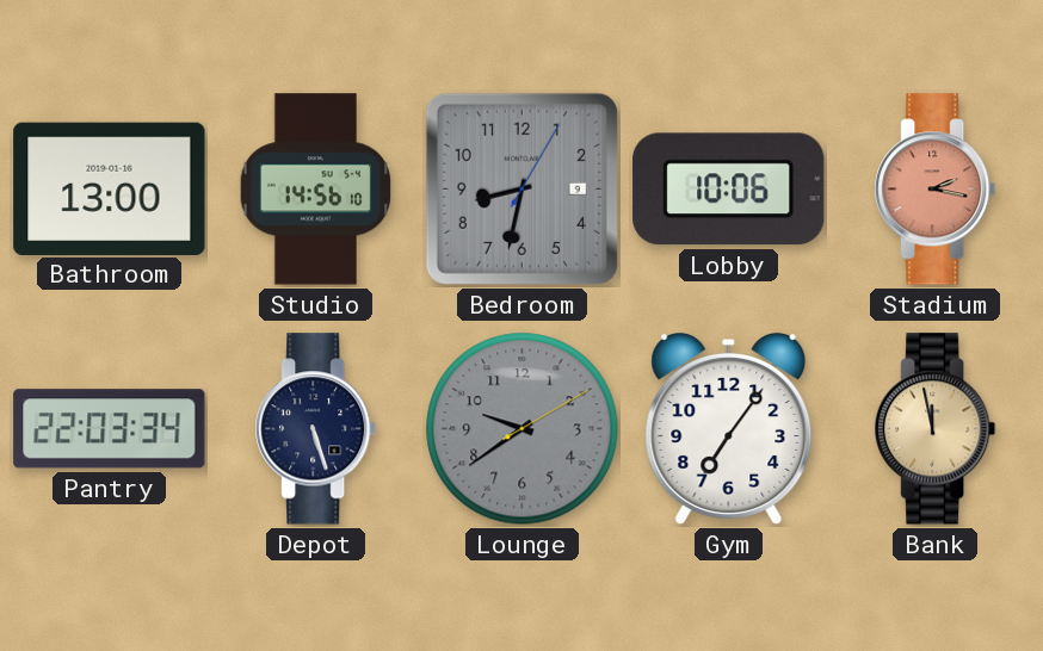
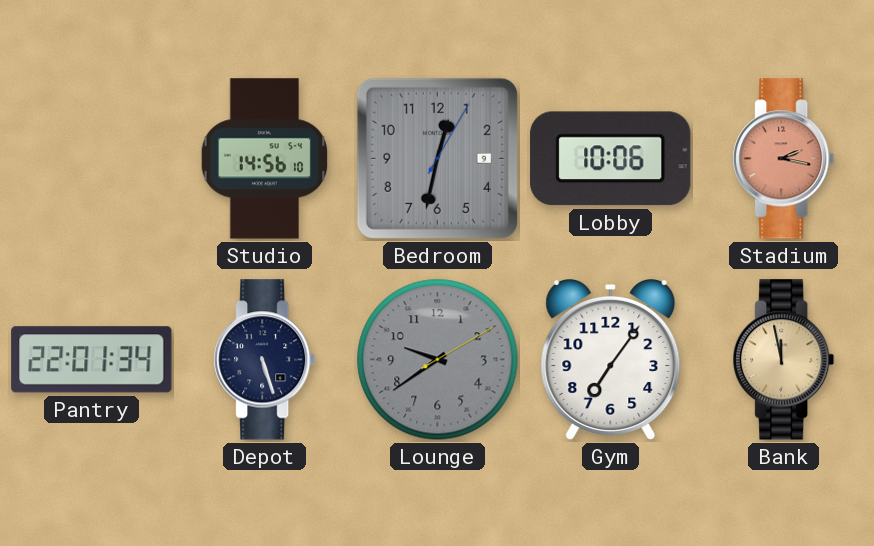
Bathroom: 13:00 -> none (110, 188)
Bedroom: 8:32 -> 12:32 (437, 158)
Pantry: 22:03 -> 22:01 (92, 360)
